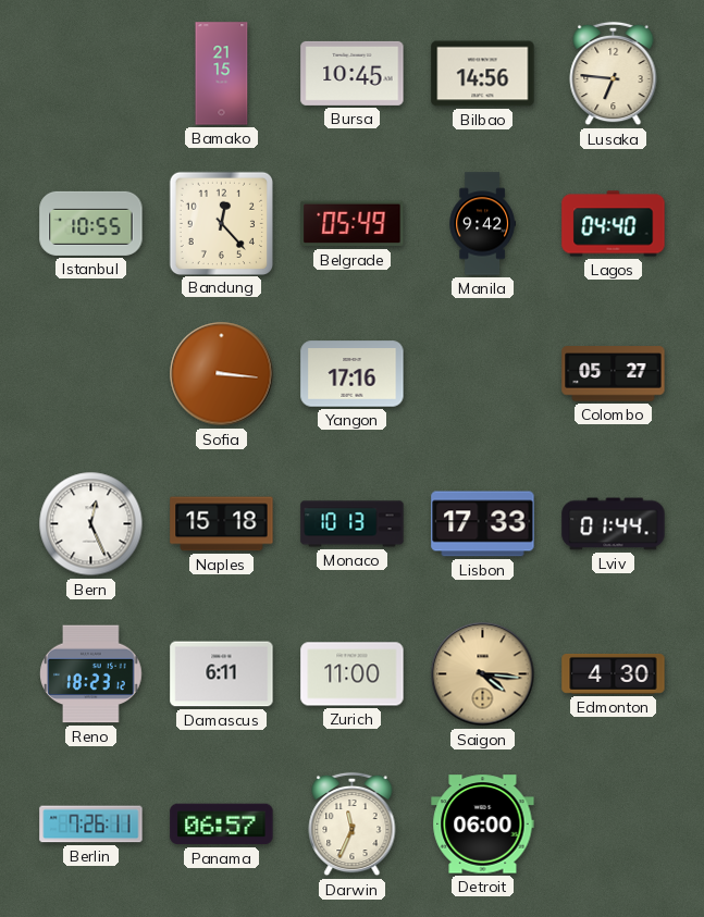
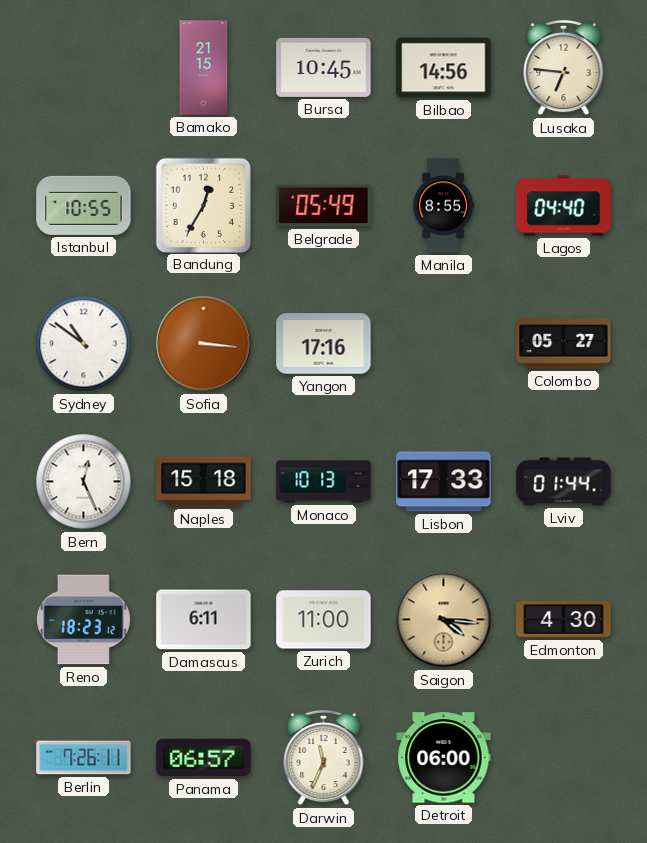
Bandung: 12:23 -> 12:35 (203, 205)
Manila: 9:42 -> 8:55 (443, 206)
Sydney: none -> 10:51 (84, 344)
